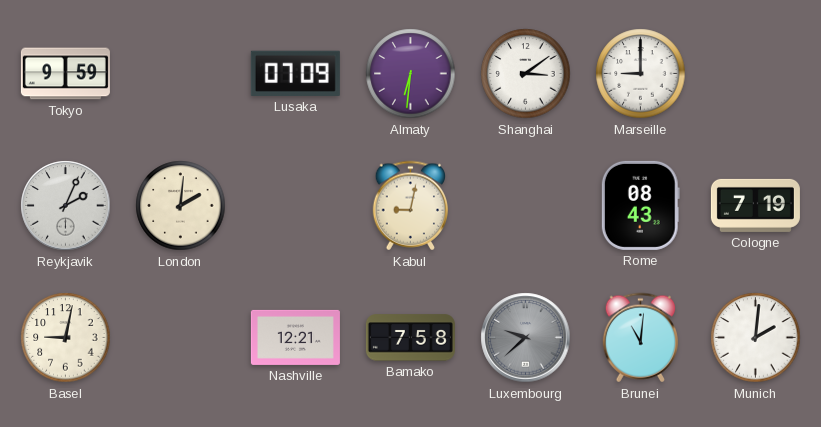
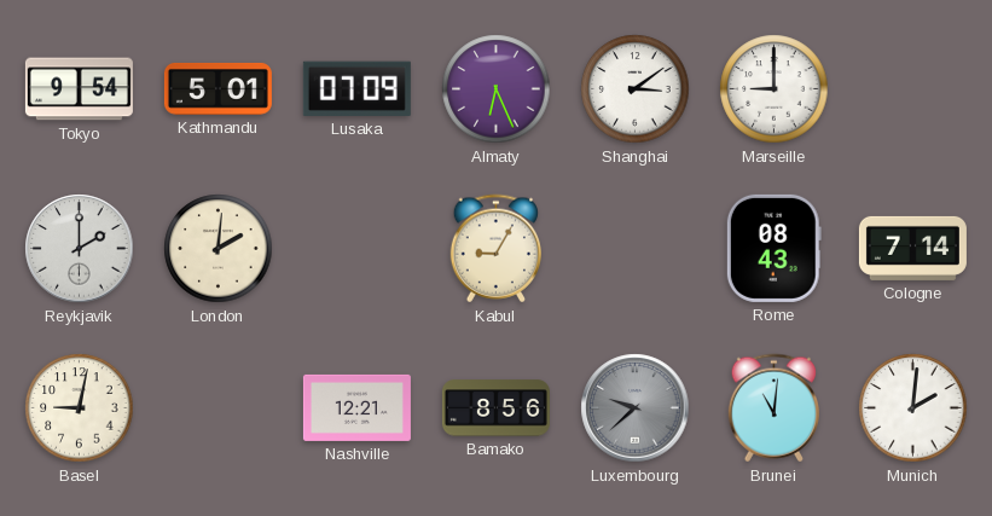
Tokyo: 9:59 -> 9:54 (79, 89)
Kathmandu: none -> 5:01 (217, 88)
Almaty: 6:31 -> 6:26 (497, 89)
Reykjavik: 2:04 -> 2:00 (80, 249)
Kabul: 9:02 -> 9:05 (495, 249)
Cologne: 7:19 -> 7:14 (912, 248)
Bamako: 7:58 -> 8:56 (495, 408)
